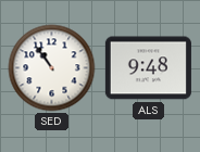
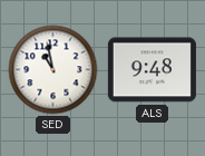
SED: 10:54 -> 10:58 (53, 70)
